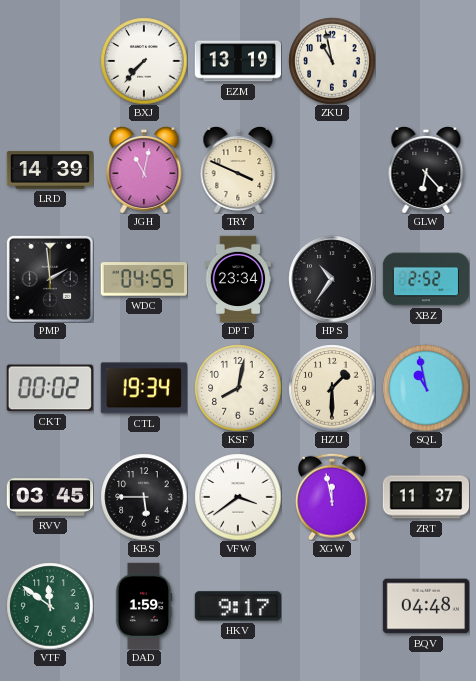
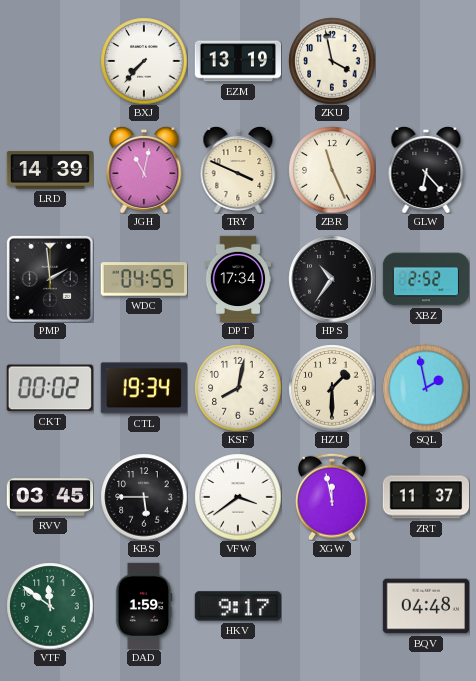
ZKU: 10:58 -> 3:58 (332, 61)
ZBR: none -> 11:26 (332, 170)
DPT: 23:34 -> 17:34 (238, 279)
SQL: 10:58 -> 1:58 (426, 388)
